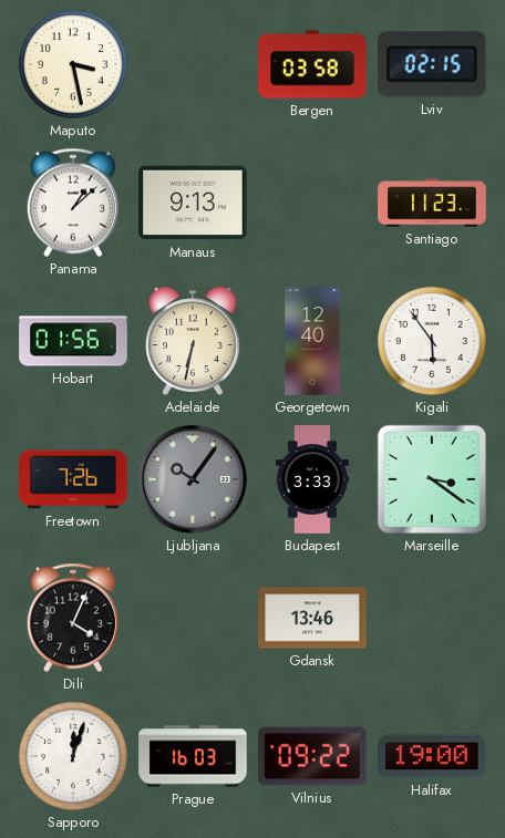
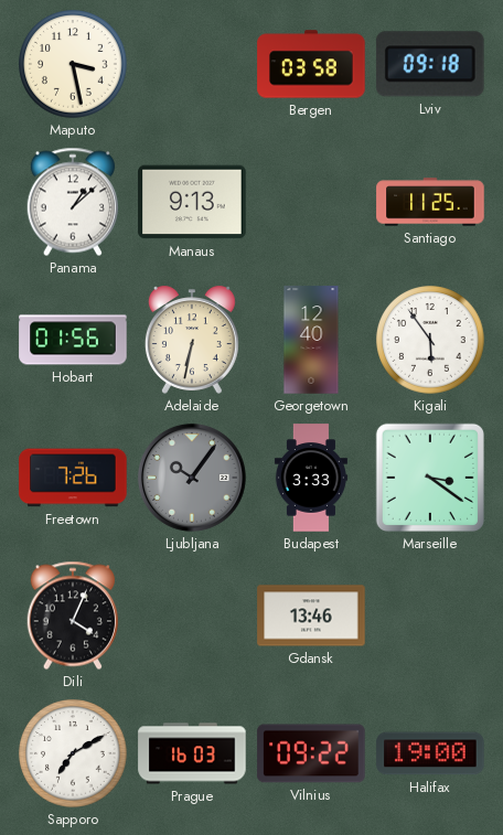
Lviv: 02:15 -> 09:18 (430, 64)
Santiago: 11:23 -> 11:25 (430, 202)
Sapporo: 12:03 -> 7:10 (73, 753)
